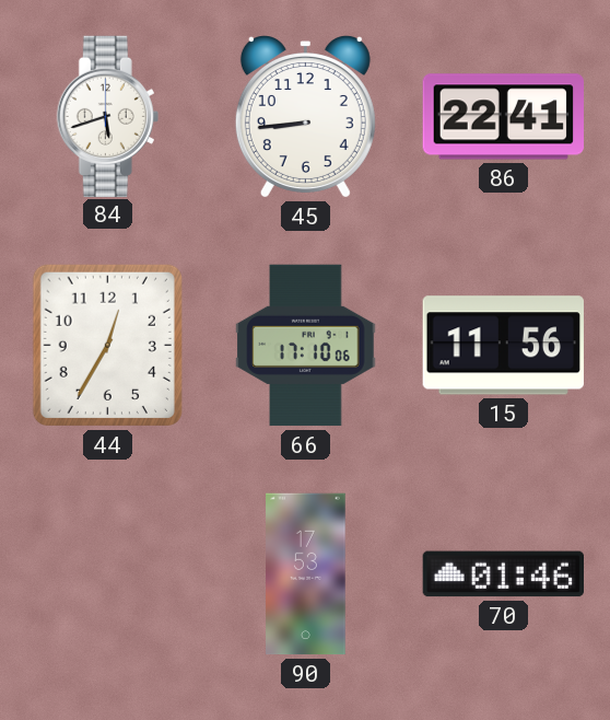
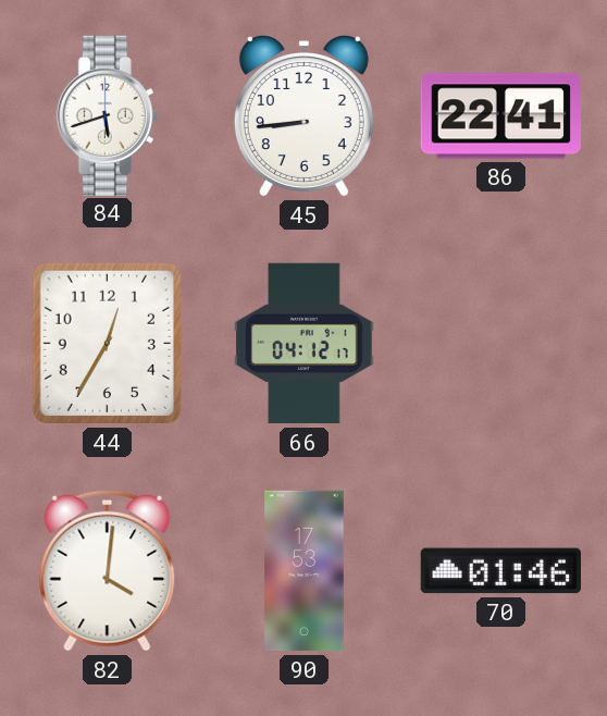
66: 17:10 -> 04:12 (305, 344)
15: 11:56 -> none (503, 346)
82: none -> 4:01 (108, 570)
